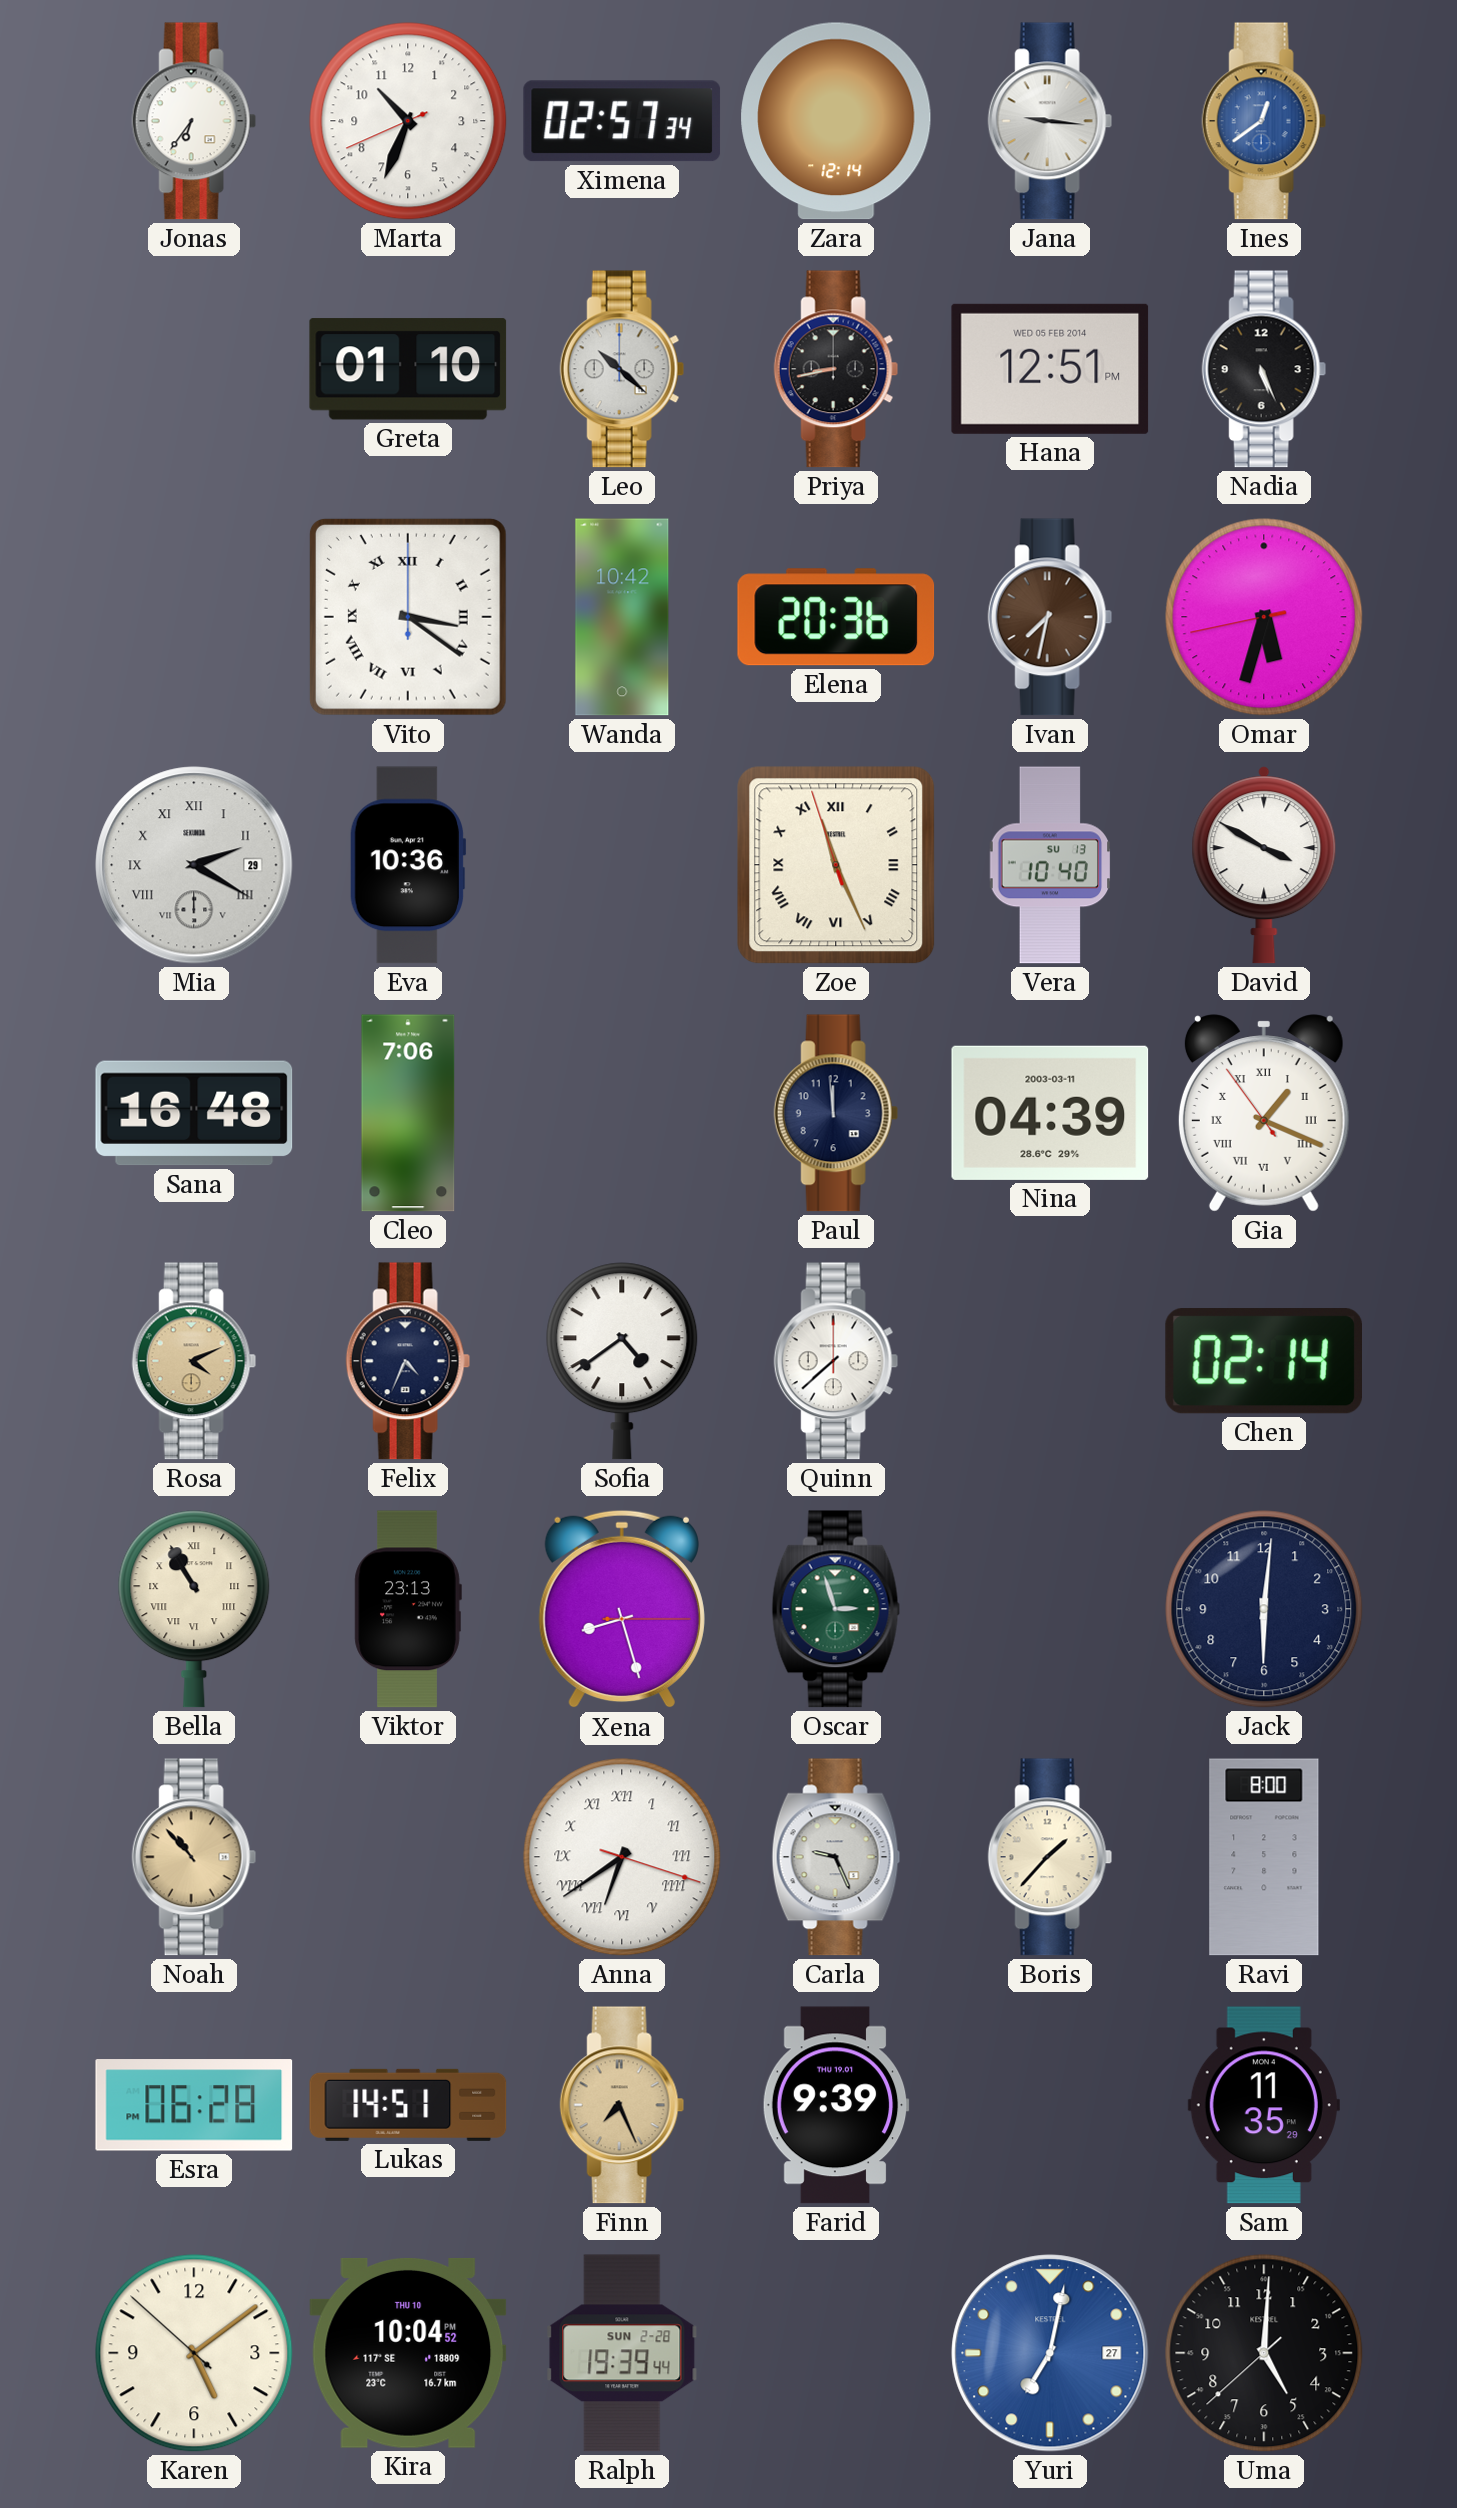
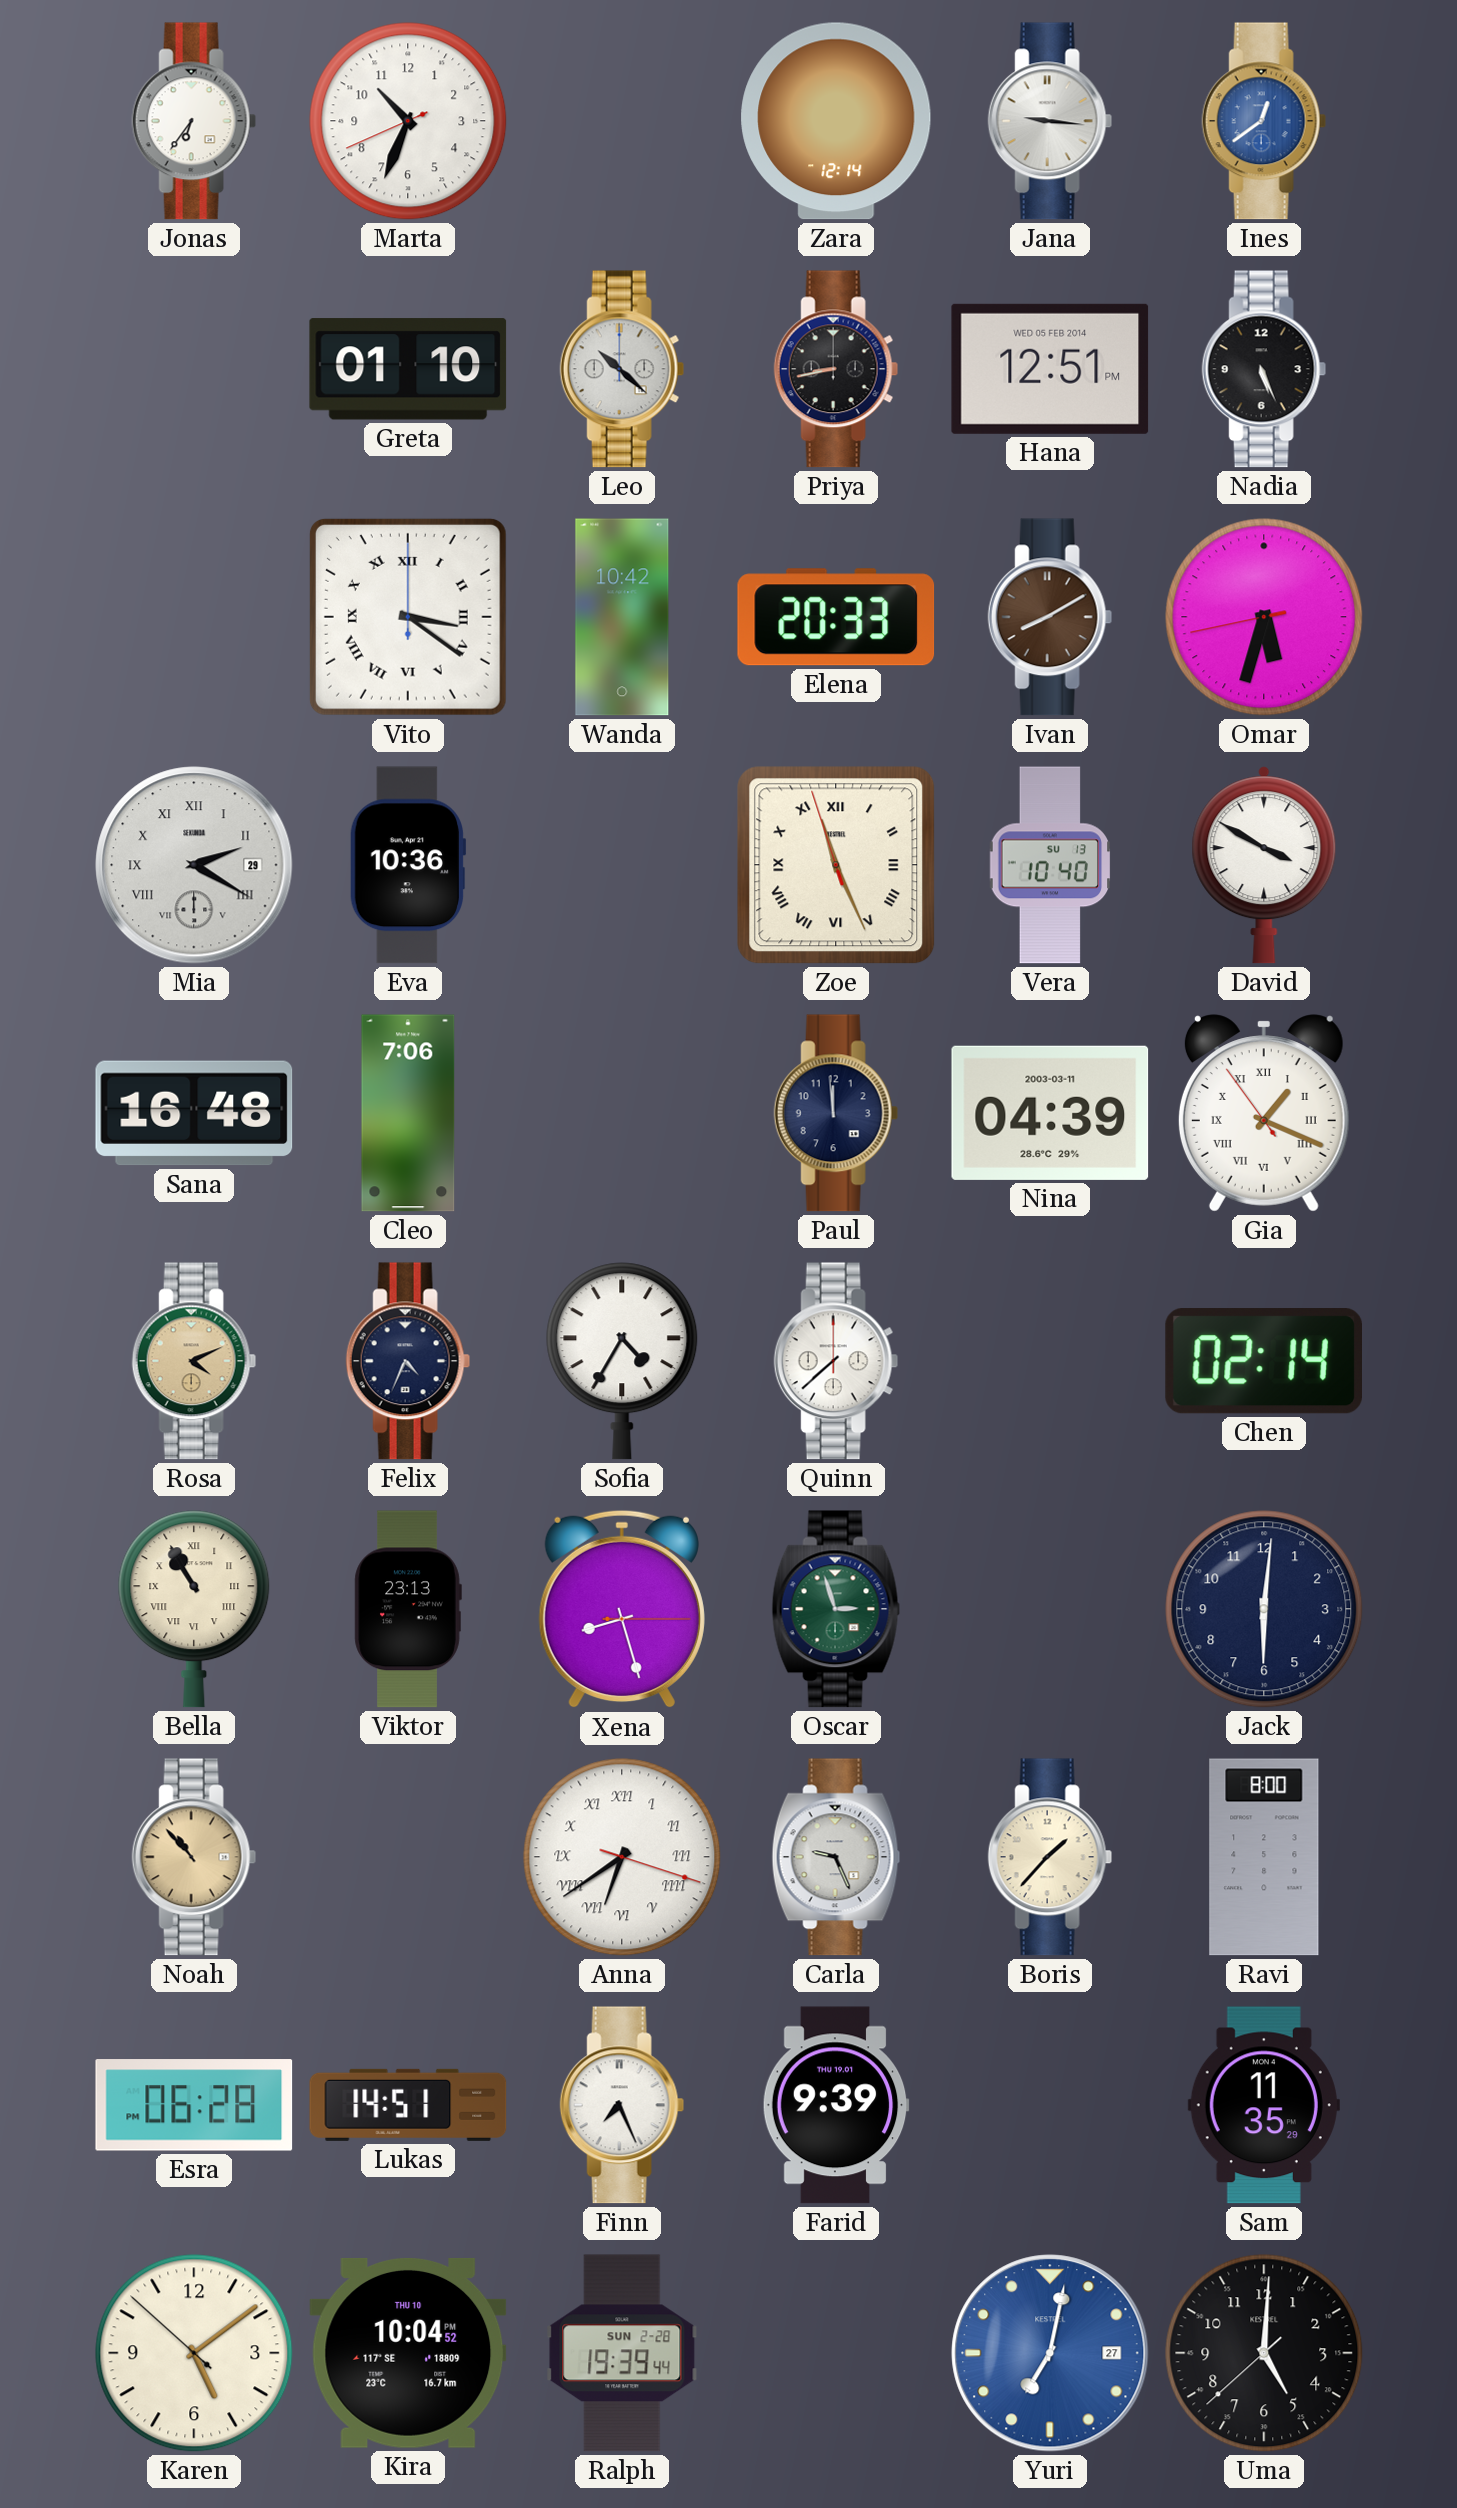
Ximena: 02:57 -> none (622, 121)
Elena: 20:36 -> 20:33 (836, 617)
Ivan: 7:32 -> 8:10 (1050, 617)
Sofia: 4:39 -> 4:35 (622, 1361)
Finn dial: champagne -> white (622, 2105)
